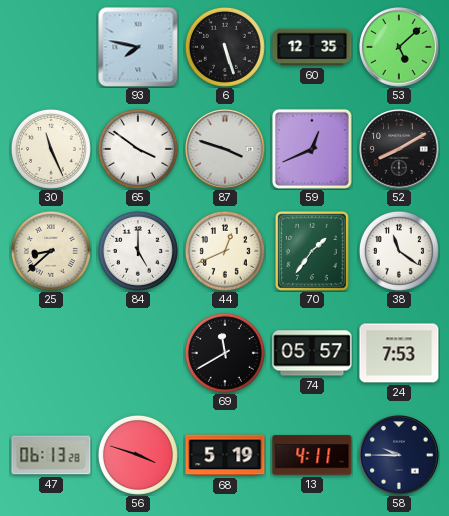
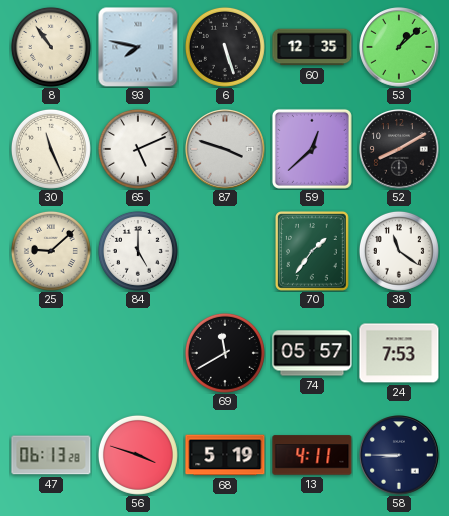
8: none -> 10:54 (51, 47)
53: 5:08 -> 1:08 (399, 47)
65: 3:51 -> 5:11 (138, 149)
59: 12:41 -> 12:38 (312, 149)
25: 8:38 -> 9:08 (51, 251)
44: 12:41 -> none (225, 251)
58: 9:45 -> 8:45 (399, 455)
